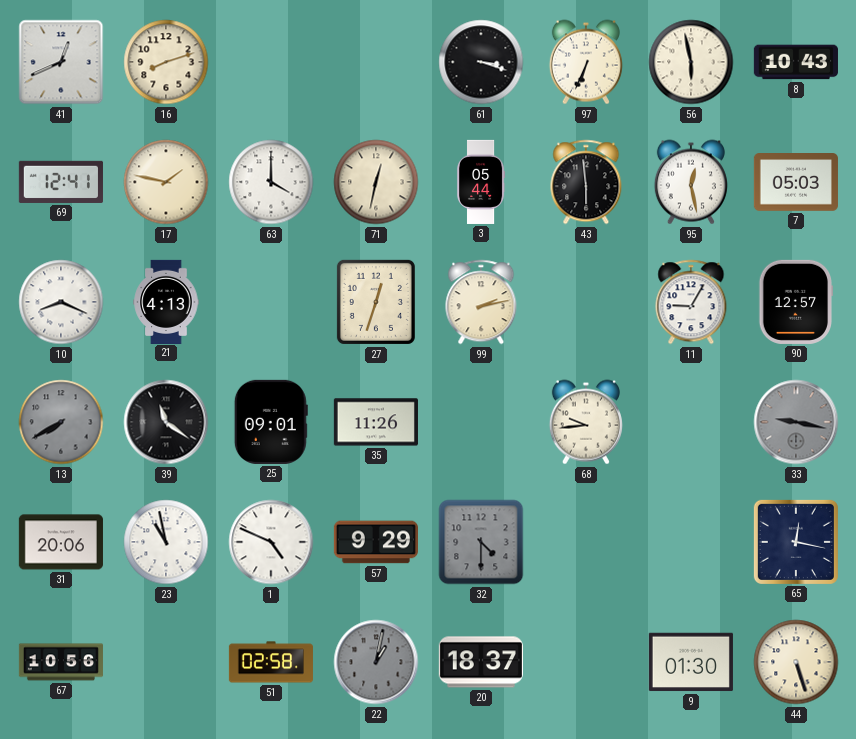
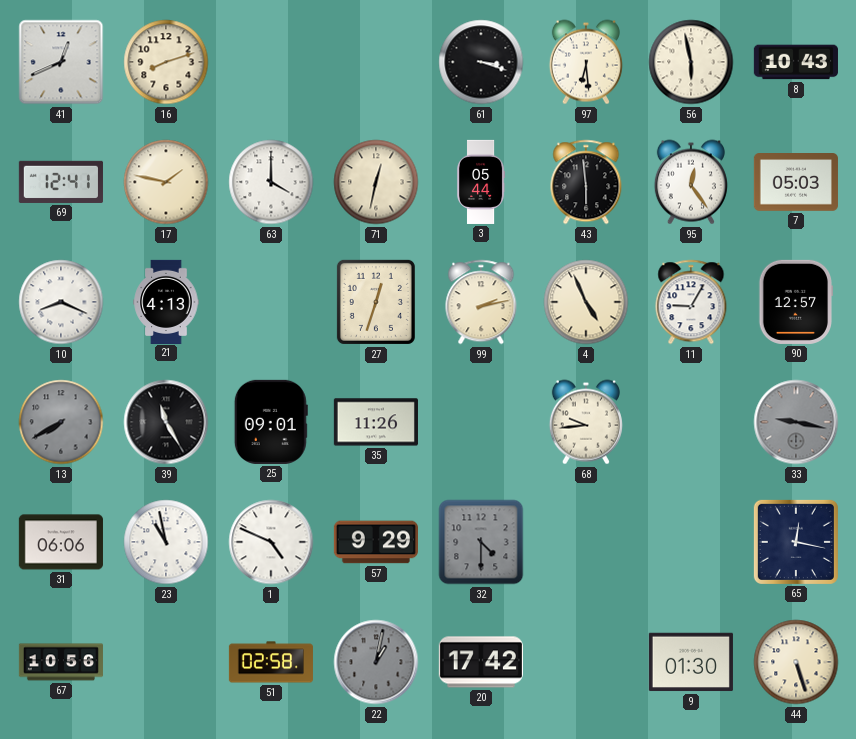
97: 6:34 -> 6:29 (586, 62)
95: 12:28 -> 12:24 (691, 182)
4: none -> 4:56 (586, 302)
39: 11:21 -> 11:25 (166, 422)
31: 20:06 -> 06:06 (61, 542)
20: 18:37 -> 17:42 (481, 662)
